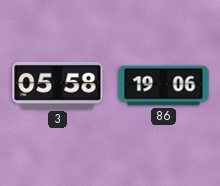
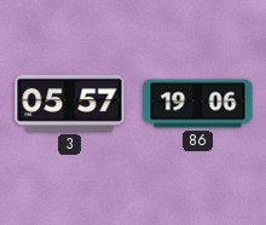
3: 05:58 -> 05:57 (70, 103)
